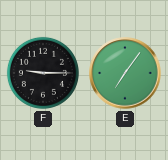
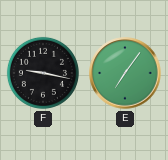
F: 9:15 -> 9:17 (43, 73)
